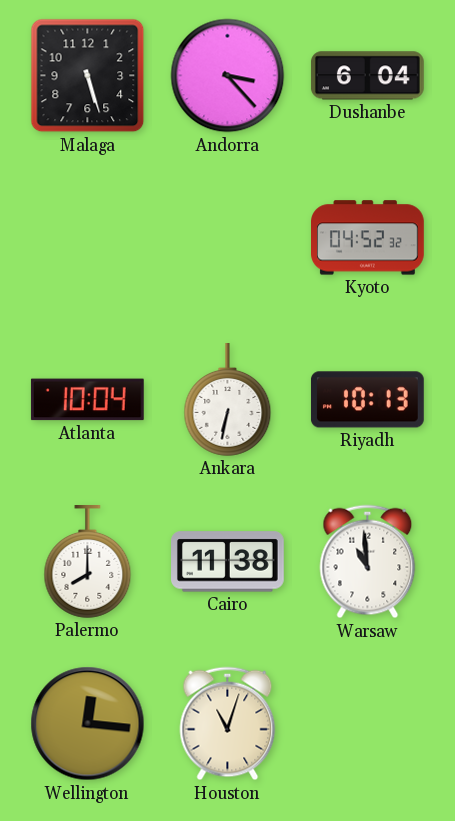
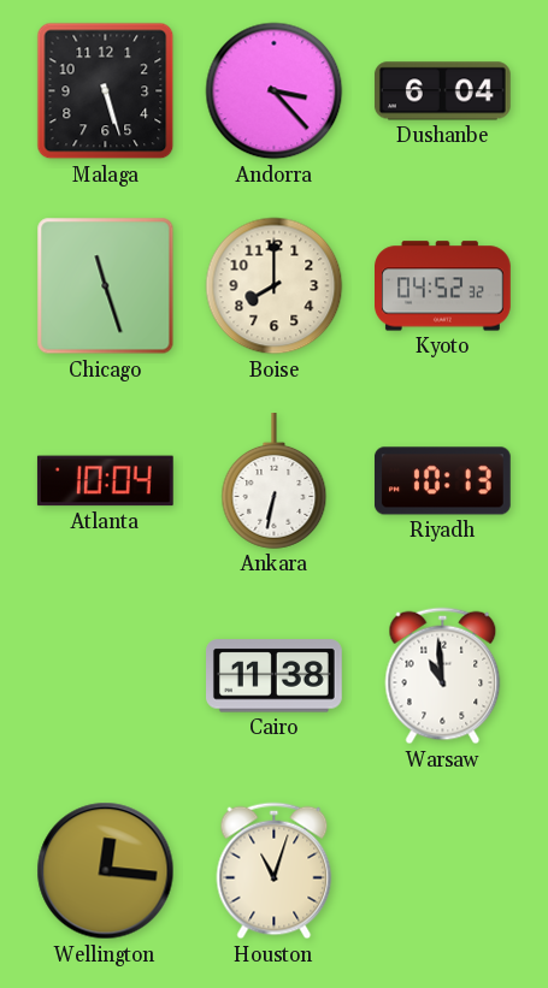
Chicago: none -> 11:27 (106, 286)
Boise: none -> 8:00 (275, 286)
Palermo: 8:00 -> none (88, 562)
